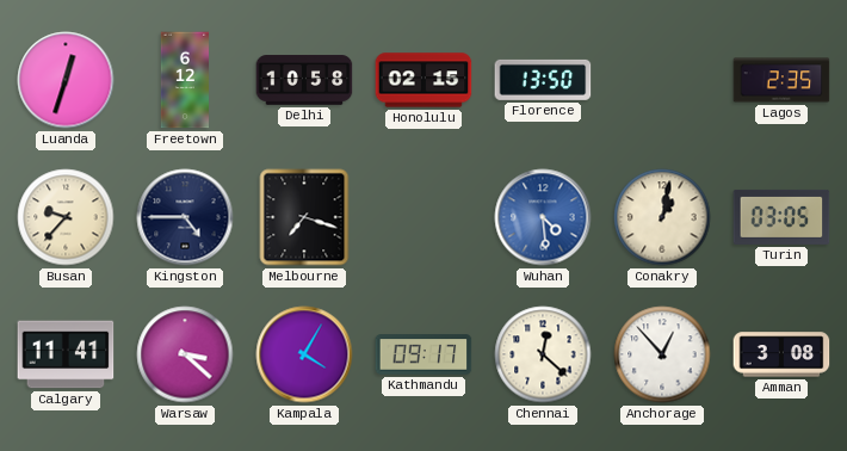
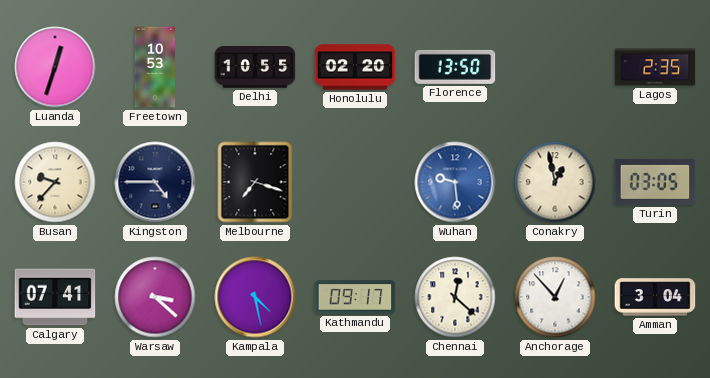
Freetown: 6:12 -> 10:53 (155, 67)
Delhi: 10:58 -> 10:55 (255, 67)
Honolulu: 02:15 -> 02:20 (355, 67)
Wuhan: 4:29 -> 9:29 (455, 182)
Conakry: 1:02 -> 12:58 (555, 182)
Calgary: 11:41 -> 07:41 (55, 297)
Kampala: 4:05 -> 4:28 (255, 297)
Amman: 3:08 -> 3:04 (655, 297)
